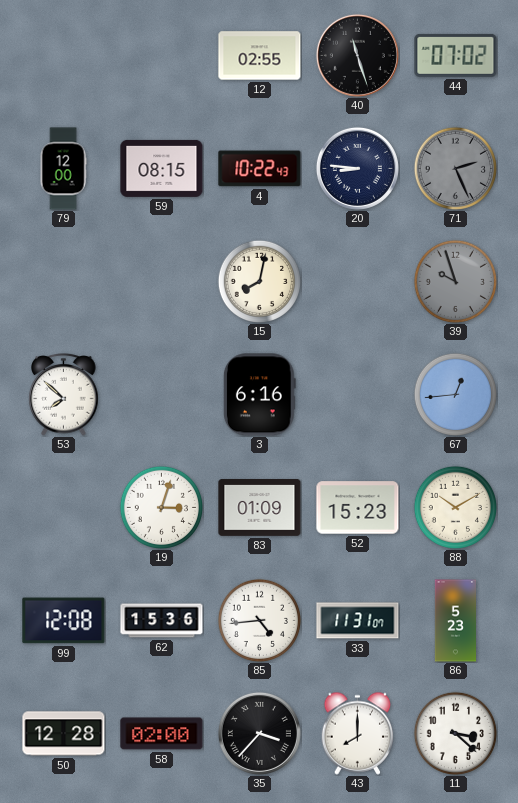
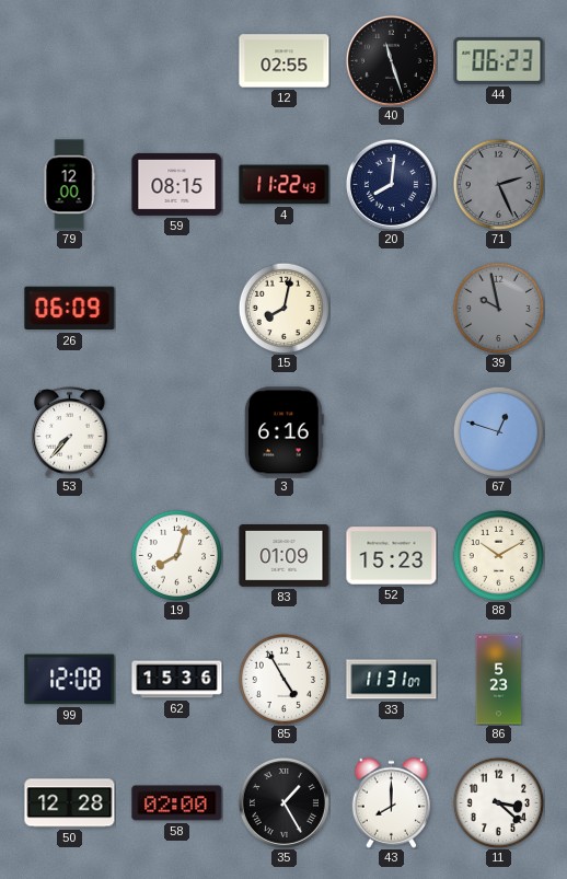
44: 07:02 -> 06:23 (499, 60)
4: 10:22 -> 11:22 (285, 185)
20: 8:46 -> 8:01 (391, 184)
26: none -> 06:09 (70, 309)
39: 9:57 -> 9:58 (498, 308)
53: 7:52 -> 7:37 (70, 432)
67: 12:44 -> 12:48 (498, 431)
19: 3:03 -> 8:03 (176, 555)
85: 4:44 -> 4:55 (283, 679)
35: 3:37 -> 1:25 (283, 802)
